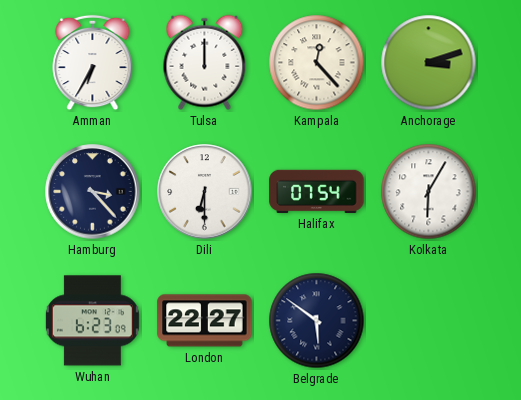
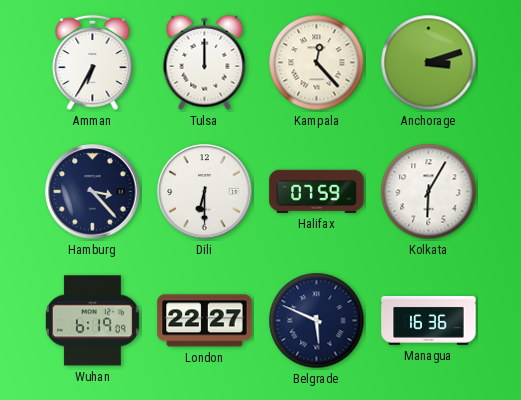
Halifax: 07:54 -> 07:59 (317, 191)
Wuhan: 6:23 -> 6:19 (92, 321)
Belgrade: 5:51 -> 5:49 (317, 321)
Managua: none -> 16:36 (429, 321)
